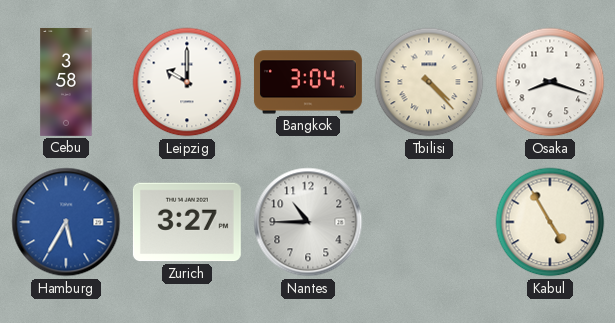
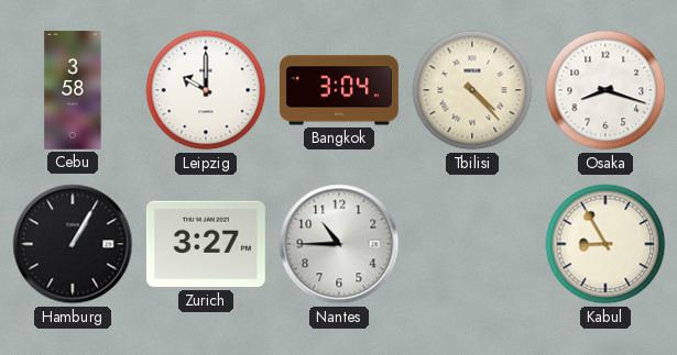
Hamburg: 5:35 -> 1:05 (73, 244)
Hamburg dial: blue -> black (73, 244)
Kabul: 4:55 -> 8:55 (605, 244)
